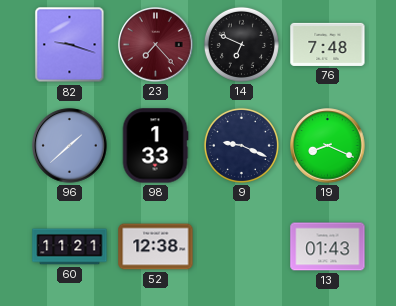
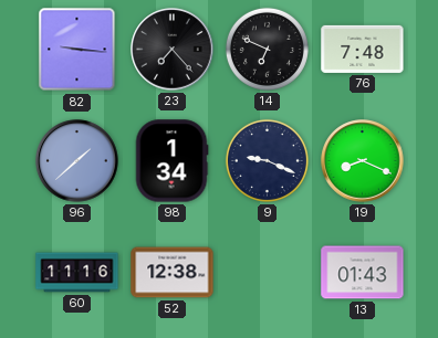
82: 9:18 -> 9:16 (77, 50)
23 dial: burgundy -> black (173, 50)
98: 1:33 -> 1:34 (171, 161)
60: 11:21 -> 11:16 (77, 273)
